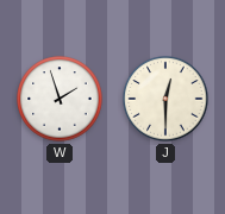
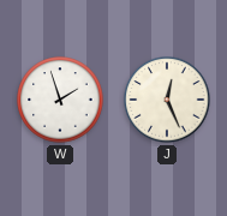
J: 12:30 -> 12:26 (167, 100)
